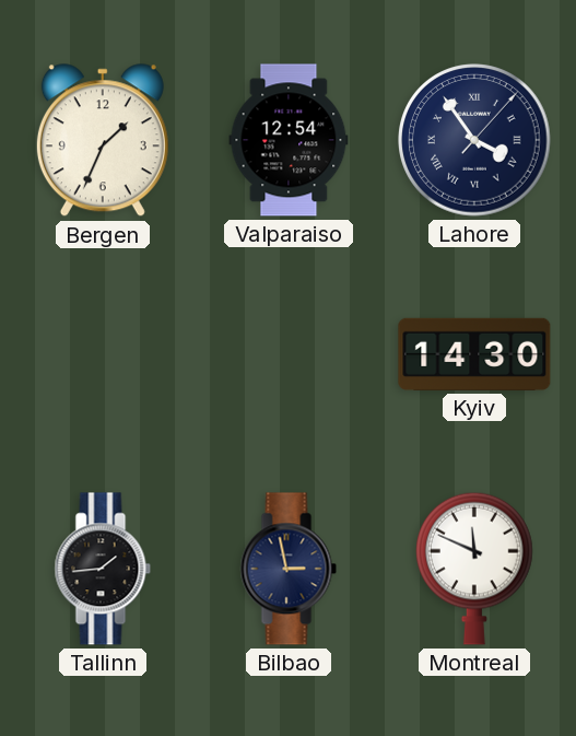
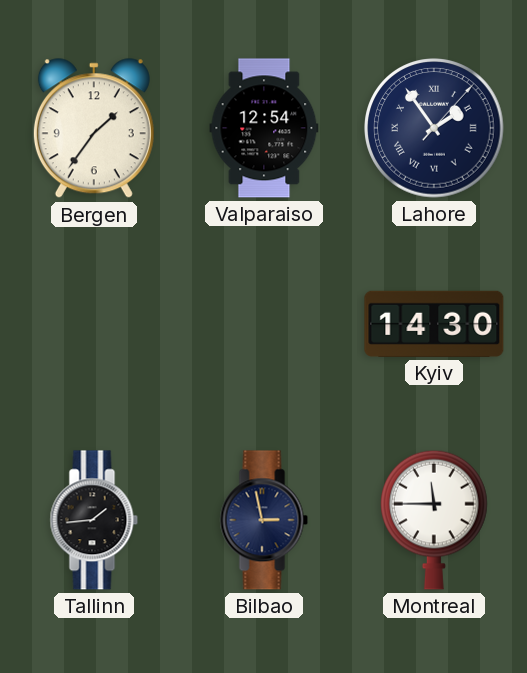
Bergen: 1:34 -> 1:36 (94, 129)
Lahore: 3:54 -> 1:54 (434, 128)
Montreal: 11:49 -> 11:45 (435, 520)
